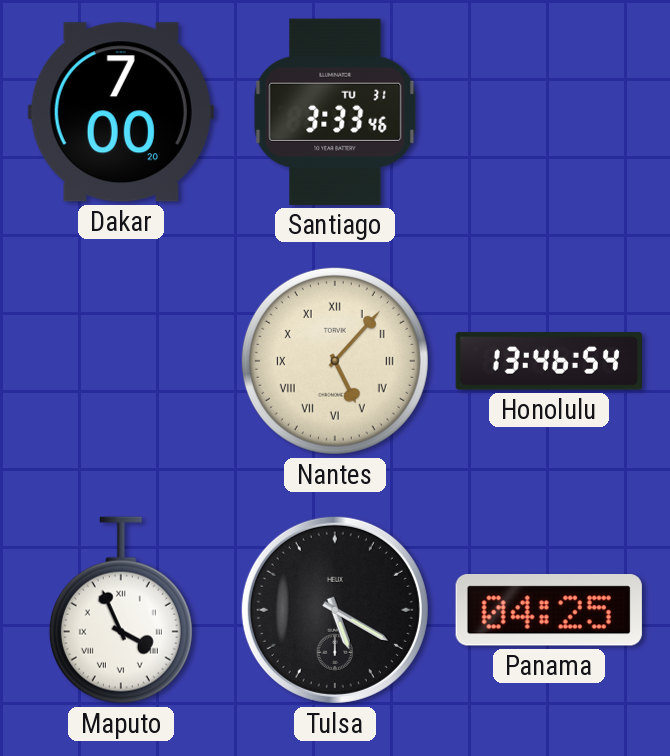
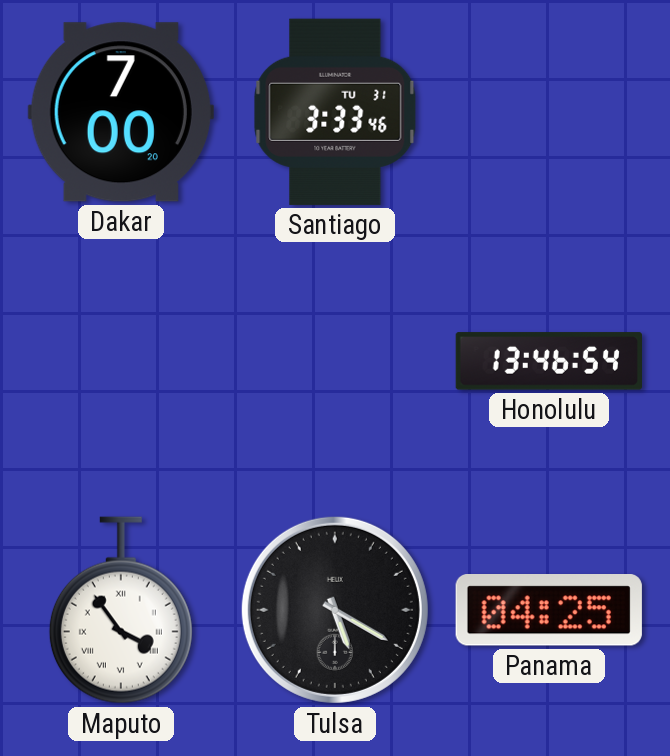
Nantes: 5:07 -> none (335, 361)
Maputo: 3:56 -> 3:54 (121, 610)
